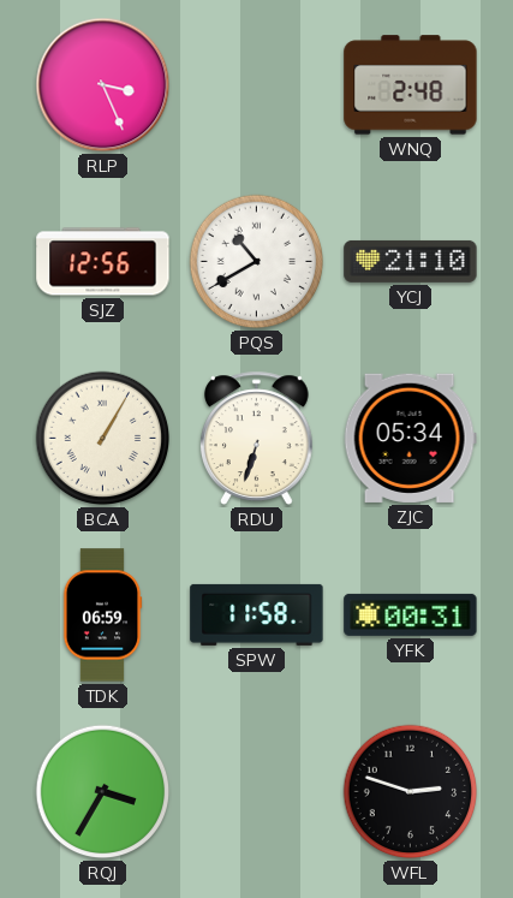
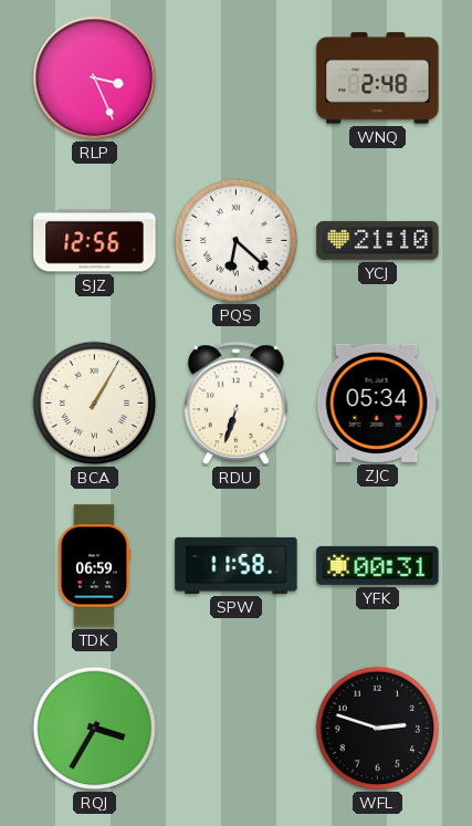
PQS: 10:40 -> 6:22 (237, 241)
